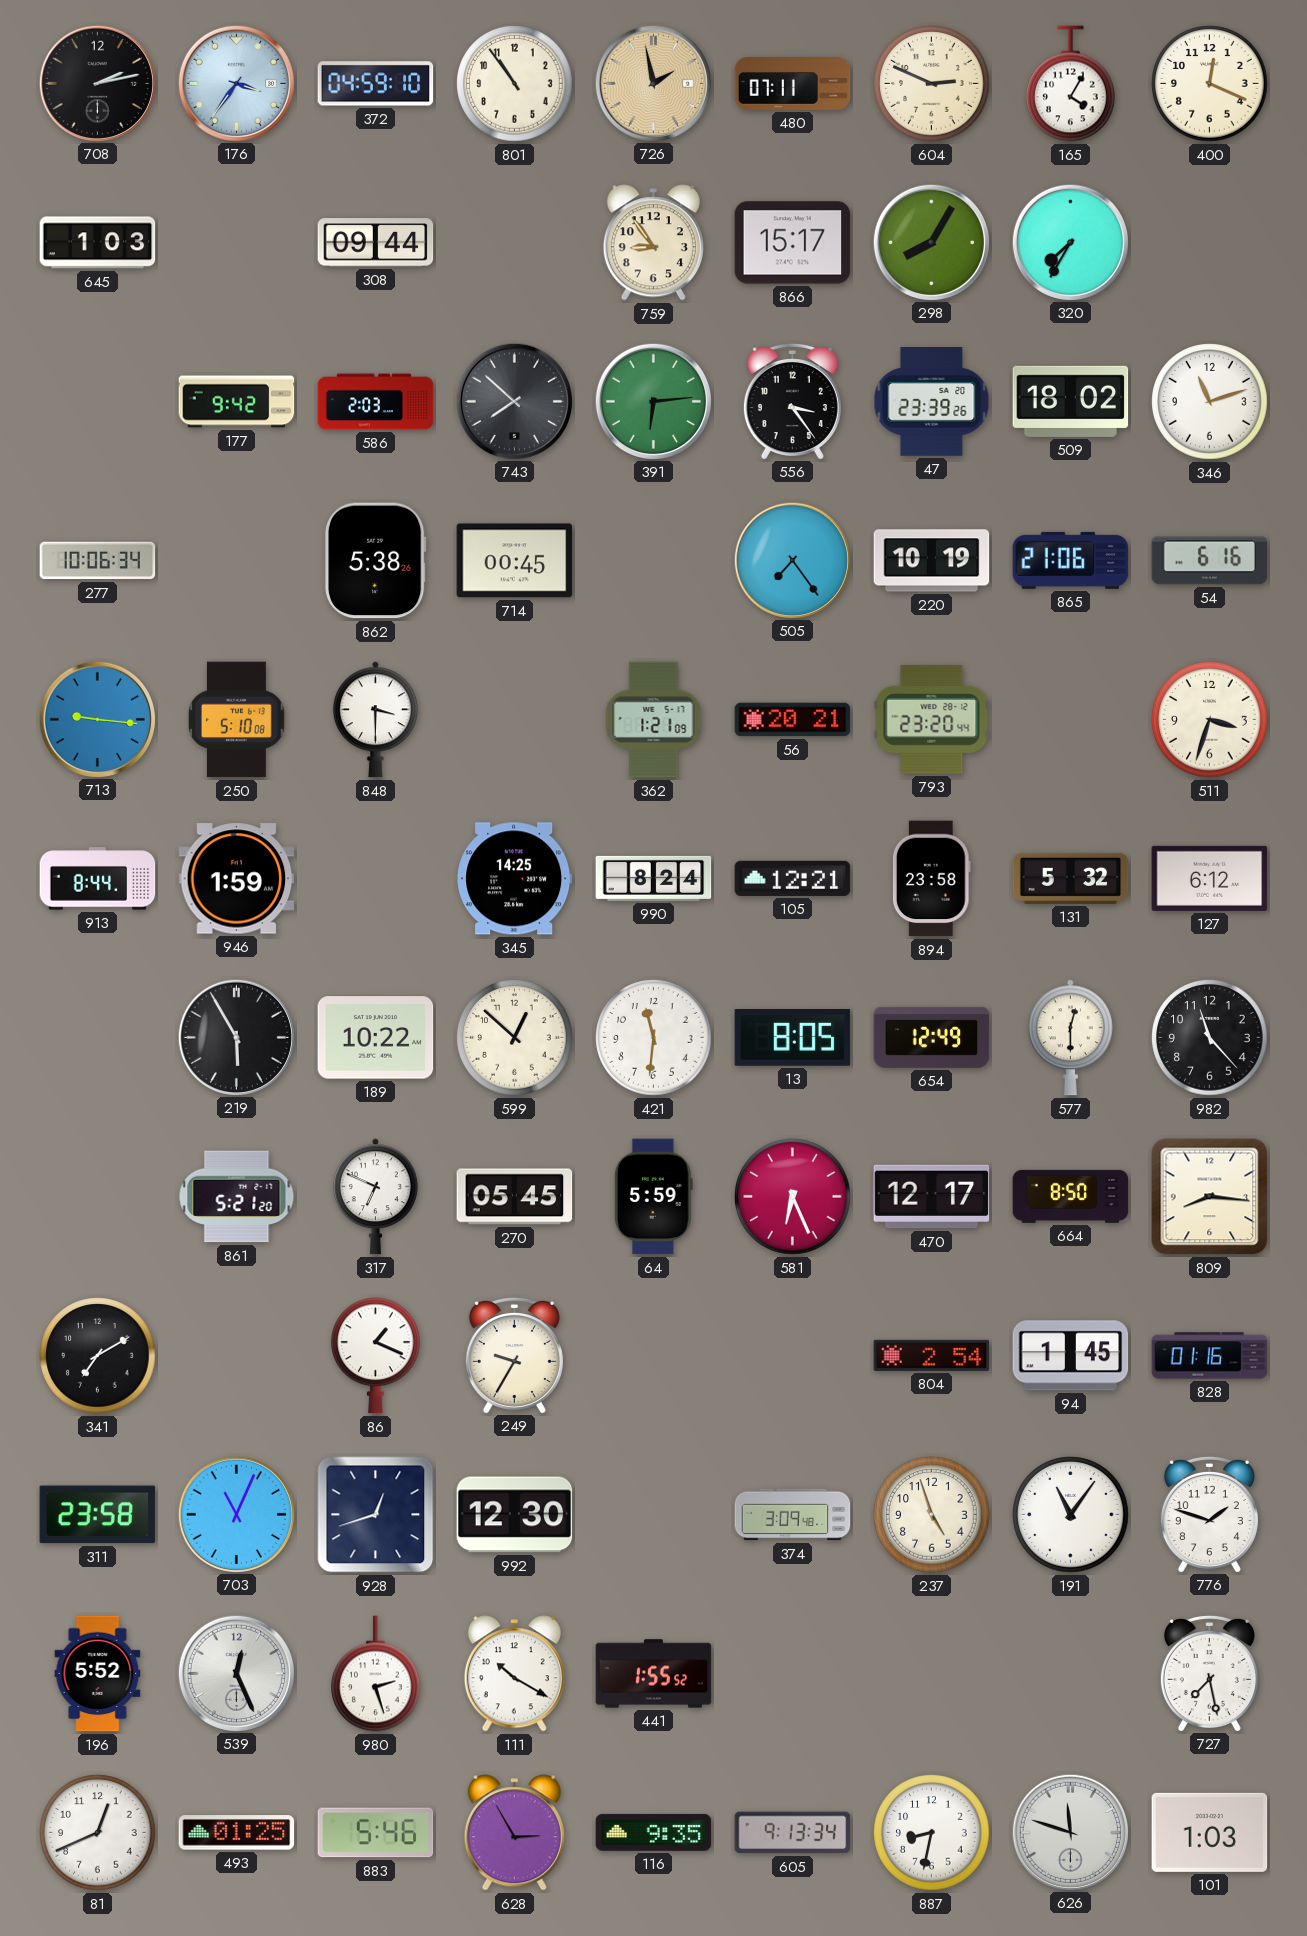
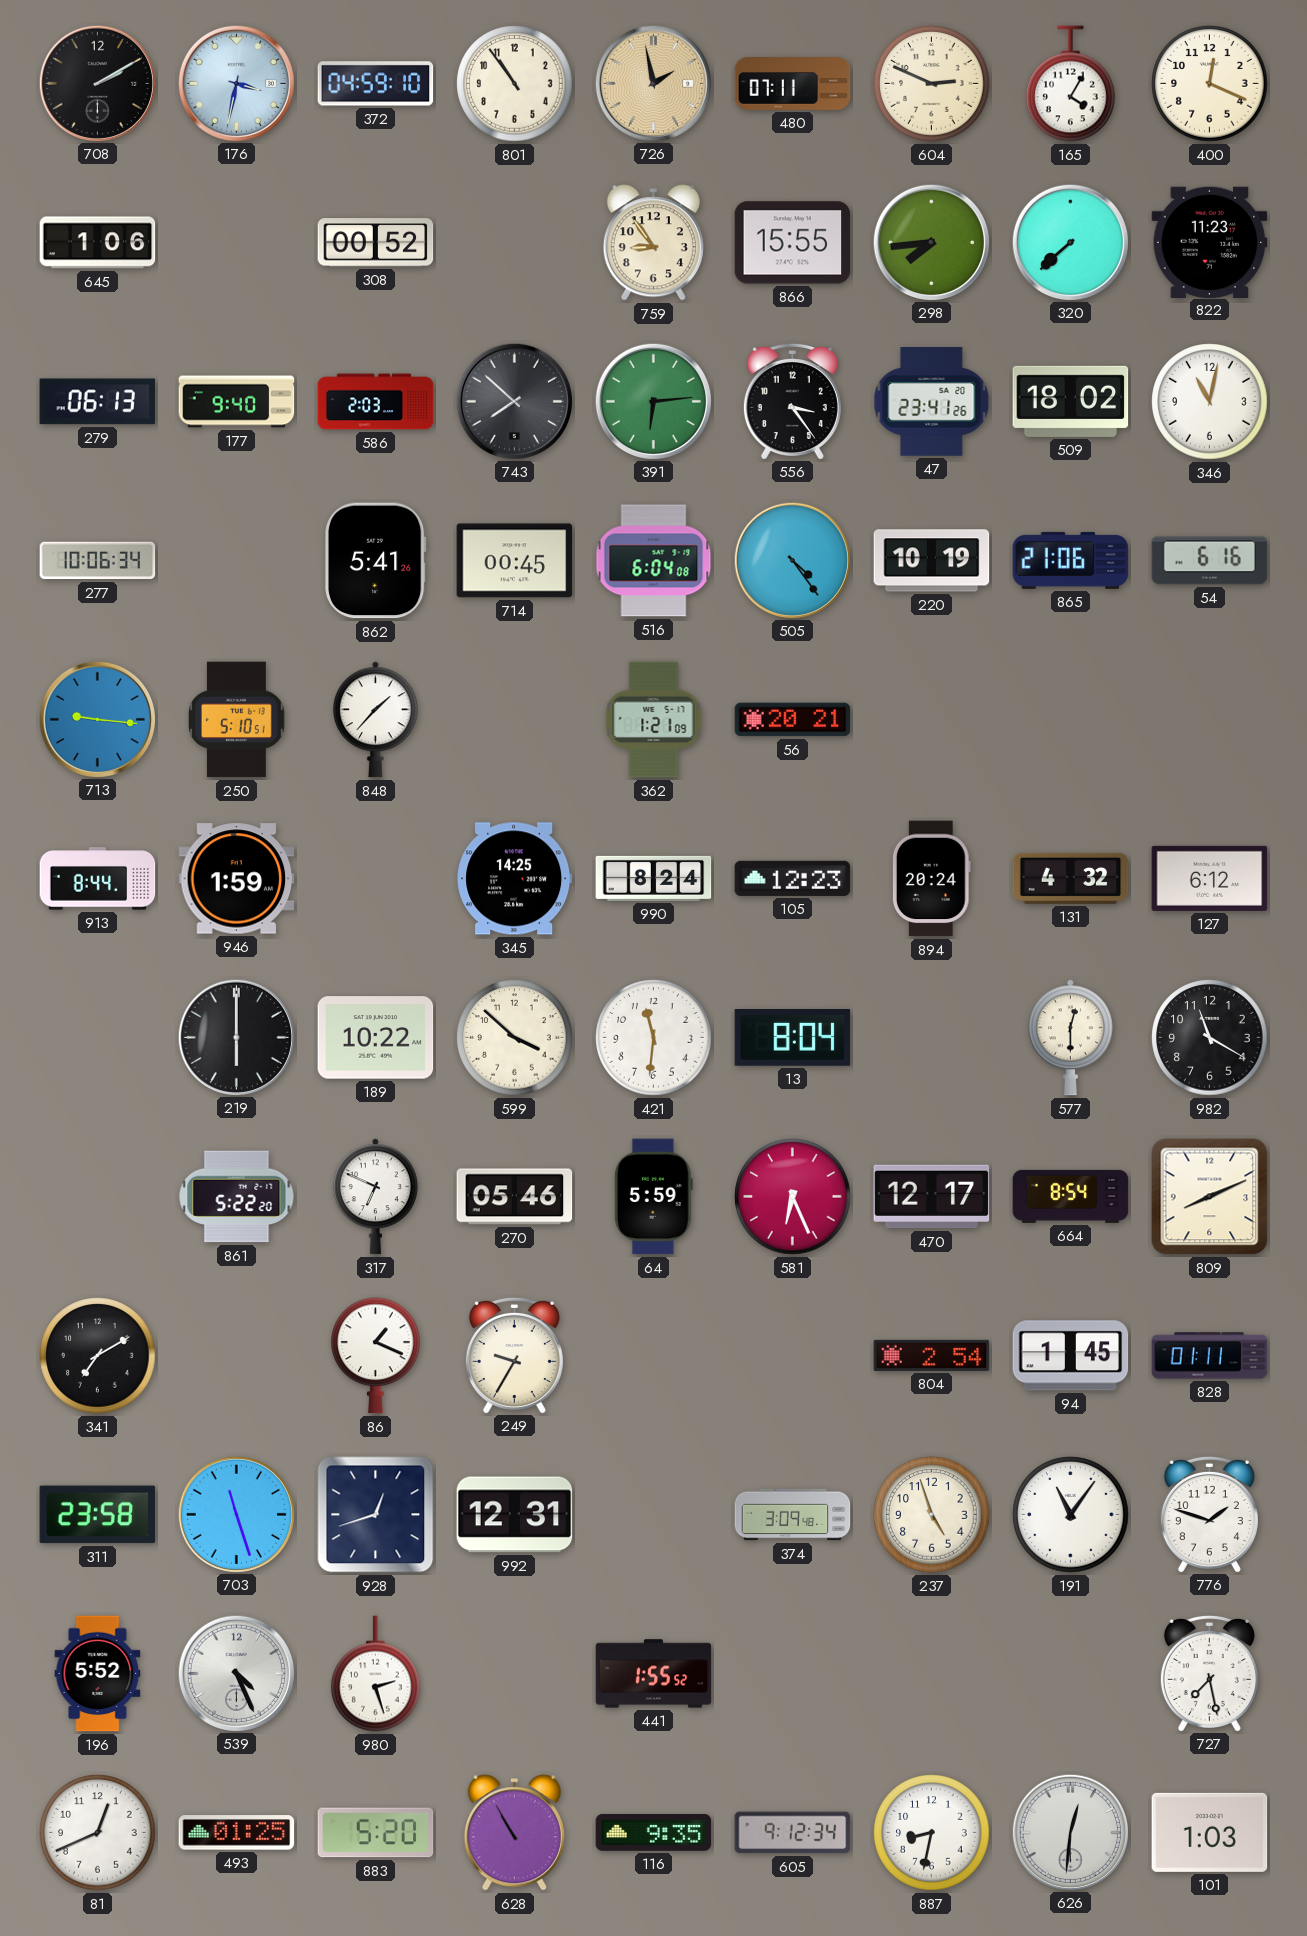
708: 2:13 -> 2:10 (97, 83)
176: 3:36 -> 3:32 (236, 83)
645: 1:03 -> 1:06 (98, 243)
308: 09:44 -> 00:52 (376, 243)
866: 15:17 -> 15:55 (793, 243)
298: 8:05 -> 7:44 (931, 242)
320: 7:35 -> 7:38 (1070, 242)
822: none -> 11:23 (1210, 242)
279: none -> 06:13 (98, 402)
177: 9:42 -> 9:40 (237, 402)
47: 23:39 -> 23:41 (932, 402)
346: 11:12 -> 11:02 (1210, 402)
862: 5:38 -> 5:41 (375, 561)
516: none -> 6:04 (654, 561)
505: 7:24 -> 4:24 (792, 560)
250: 5:10:08 -> 5:10:51 (237, 720)
848: 3:30 -> 1:37 (375, 720)
793: 23:20 -> none (932, 719)
511: 3:33 -> none (1210, 720)
105: 12:21 -> 12:23 (793, 878)
894: 23:58 -> 20:24 (931, 879)
131: 5:32 -> 4:32 (1071, 878)
219: 5:55 -> 6:00 (236, 1037)
599: 12:52 -> 3:52 (515, 1038)
13: 8:05 -> 8:04 (793, 1038)
654: 12:49 -> none (932, 1037)
982: 11:23 -> 11:20 (1210, 1038)
861: 5:21 -> 5:22 (237, 1197)
270: 05:45 -> 05:46 (515, 1197)
664: 8:50 -> 8:54 (1071, 1196)
809: 8:16 -> 8:11 (1210, 1197)
828: 01:16 -> 01:11 (1210, 1356)
703: 11:04 -> 11:27 (236, 1514)
992: 12:30 -> 12:31 (515, 1515)
539: 12:26 -> 4:26 (236, 1673)
111: 10:20 -> none (514, 1674)
883: 5:46 -> 5:20 (376, 1833)
628: 2:55 -> 10:55 (514, 1833)
605: 9:13 -> 9:12 (793, 1833)
626: 11:48 -> 12:31 (1070, 1832)
